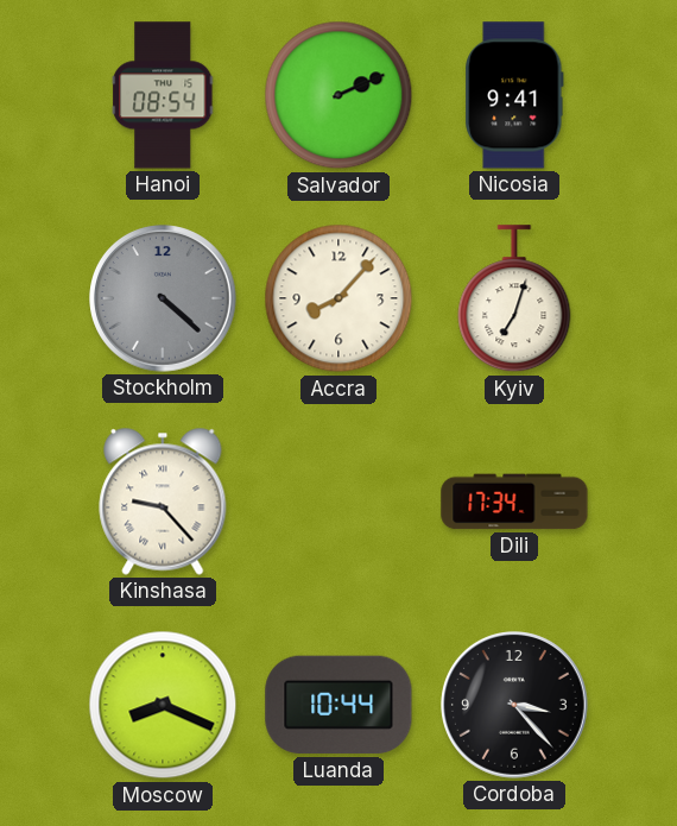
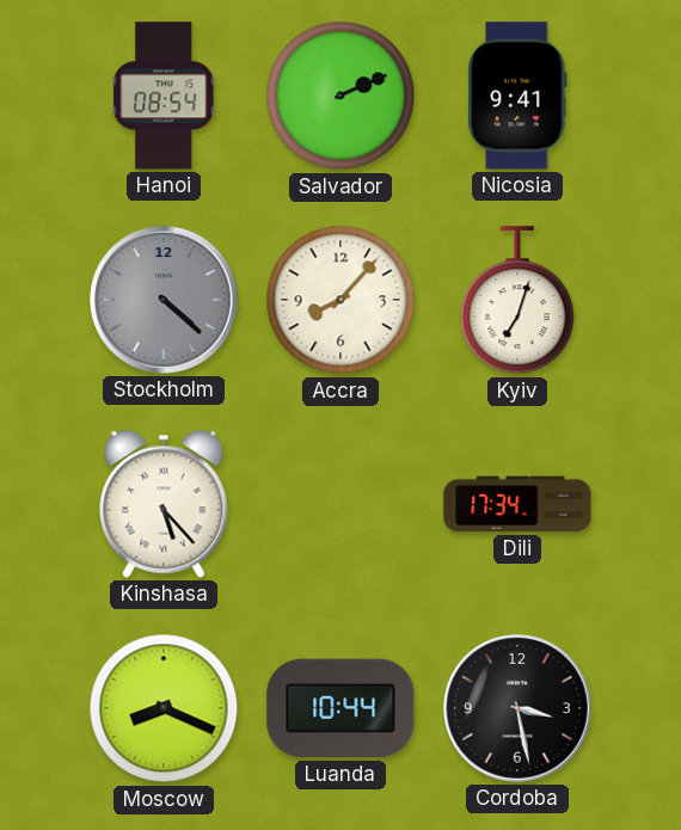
Kinshasa: 9:23 -> 5:23 (164, 504)
Cordoba: 3:23 -> 3:28 (519, 709)
